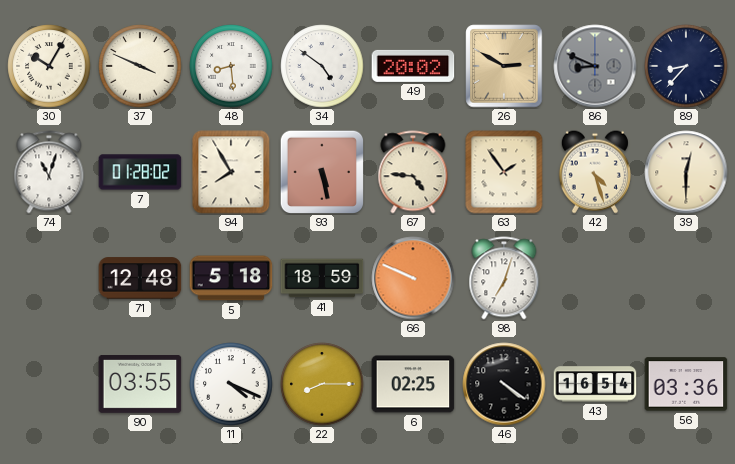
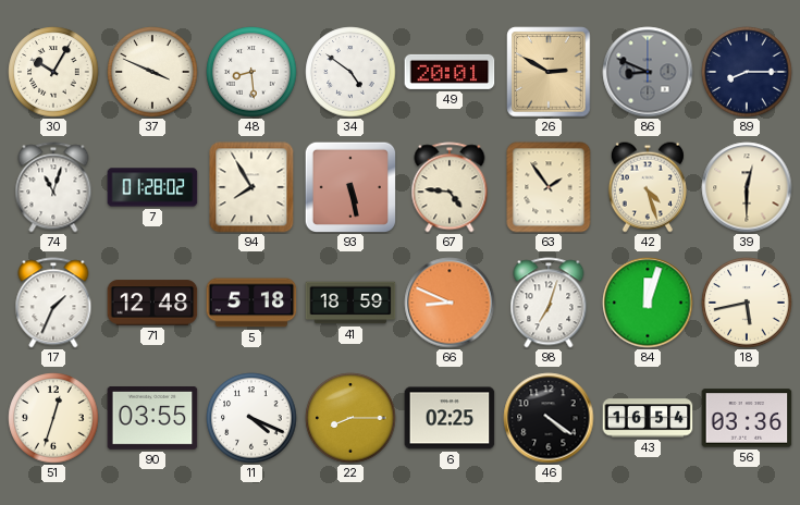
49: 20:02 -> 20:01 (450, 72)
89: 8:37 -> 8:15 (747, 72)
17: none -> 1:34 (53, 303)
66: 9:49 -> 8:49 (450, 303)
84: none -> 12:03 (648, 303)
18: none -> 5:43 (747, 303)
51: none -> 12:33 (53, 418)
